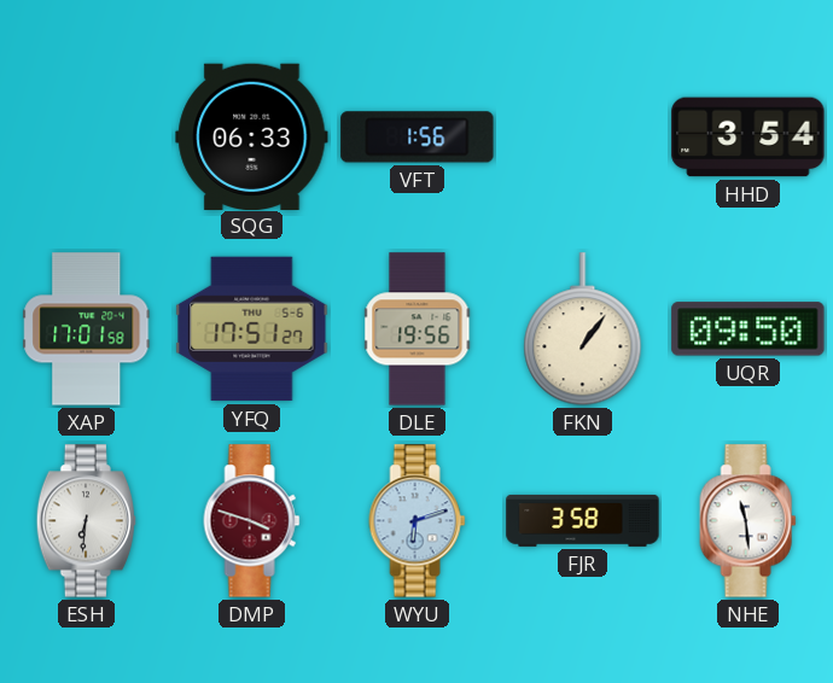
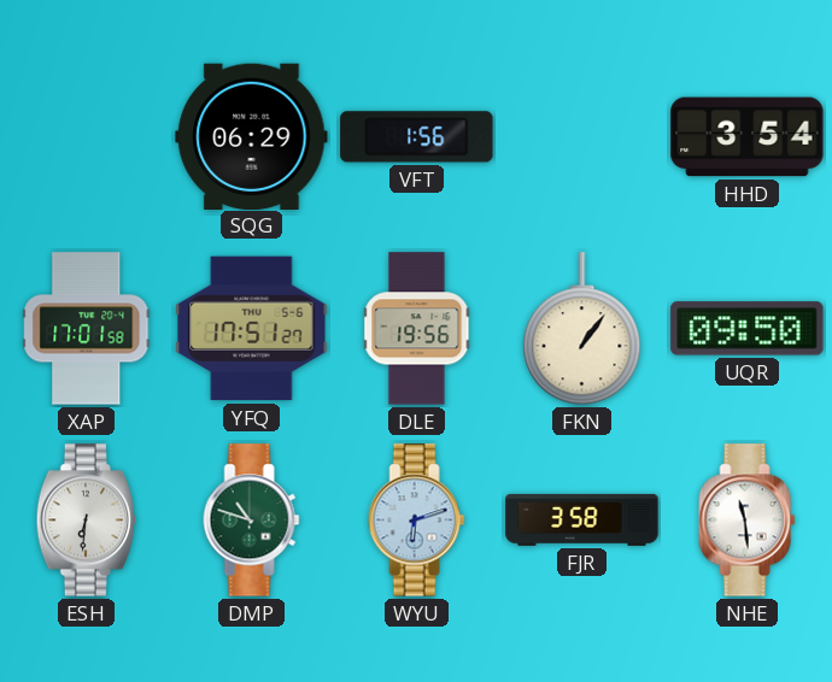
SQG: 06:33 -> 06:29 (252, 136)
DMP: 3:48 -> 10:48 (252, 521)
DMP dial: burgundy -> green (252, 521)
